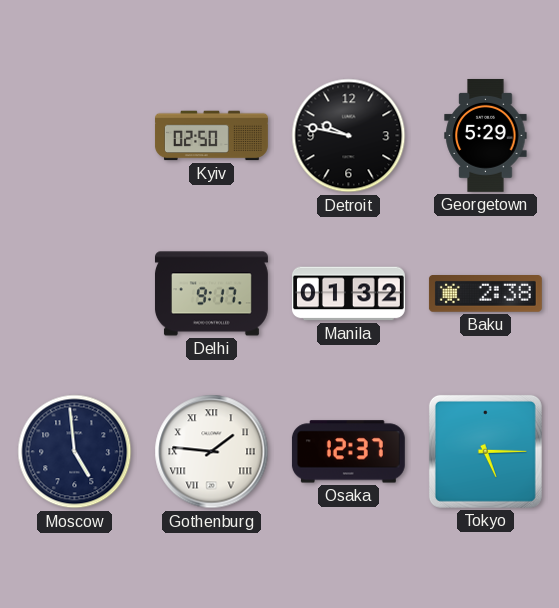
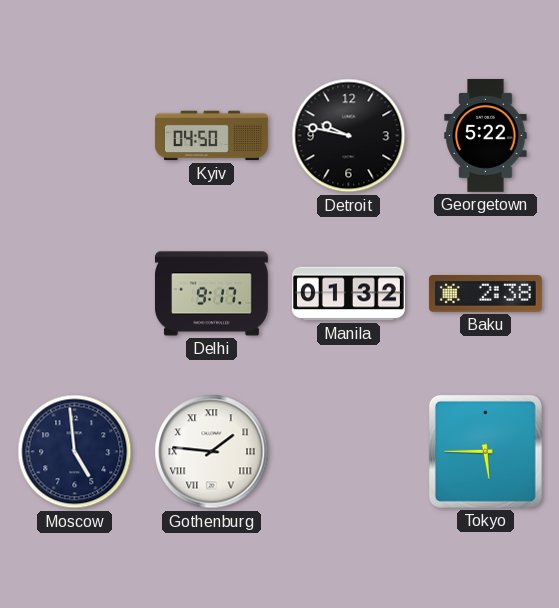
Kyiv: 02:50 -> 04:50 (211, 136)
Georgetown: 5:29 -> 5:22 (486, 135)
Osaka: 12:37 -> none (348, 452)
Tokyo: 5:15 -> 5:45 (485, 451)
